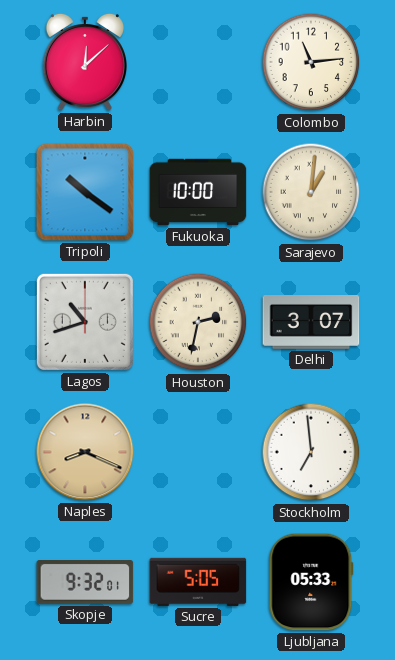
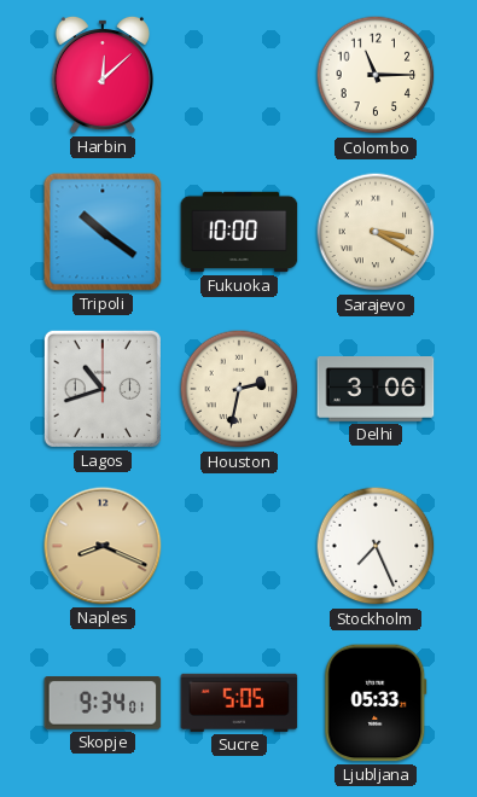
Colombo: 11:14 -> 11:15 (376, 75)
Sarajevo: 1:01 -> 3:20 (376, 232)
Delhi: 3:07 -> 3:06 (376, 390)
Stockholm: 6:59 -> 7:26 (376, 546)
Skopje: 9:32 -> 9:34 (103, 704)
